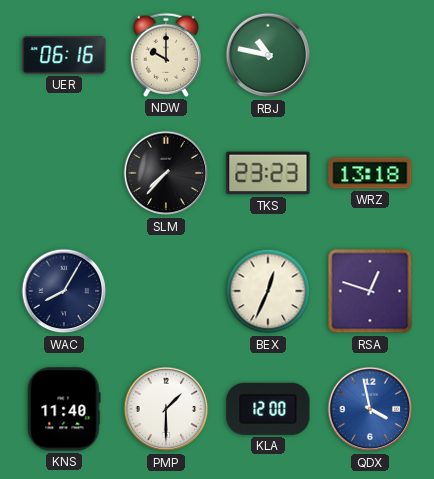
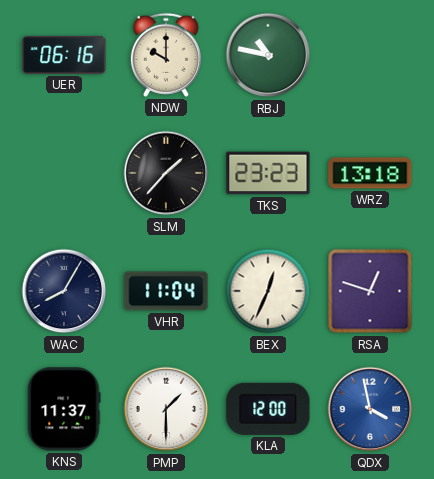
SLM: 7:37 -> 1:37 (166, 173)
VHR: none -> 11:04 (166, 291)
KNS: 11:40 -> 11:37 (64, 409)
